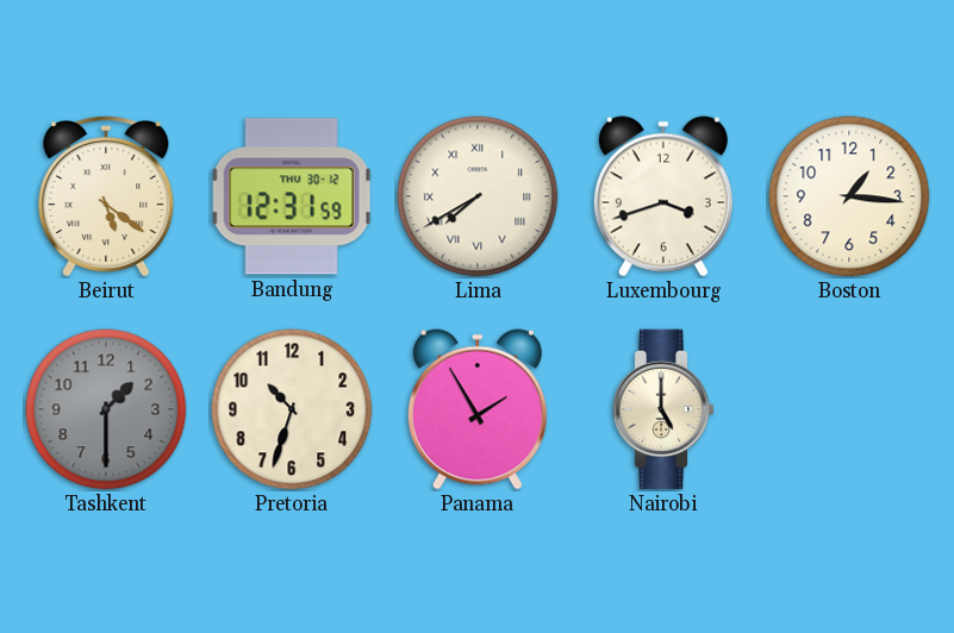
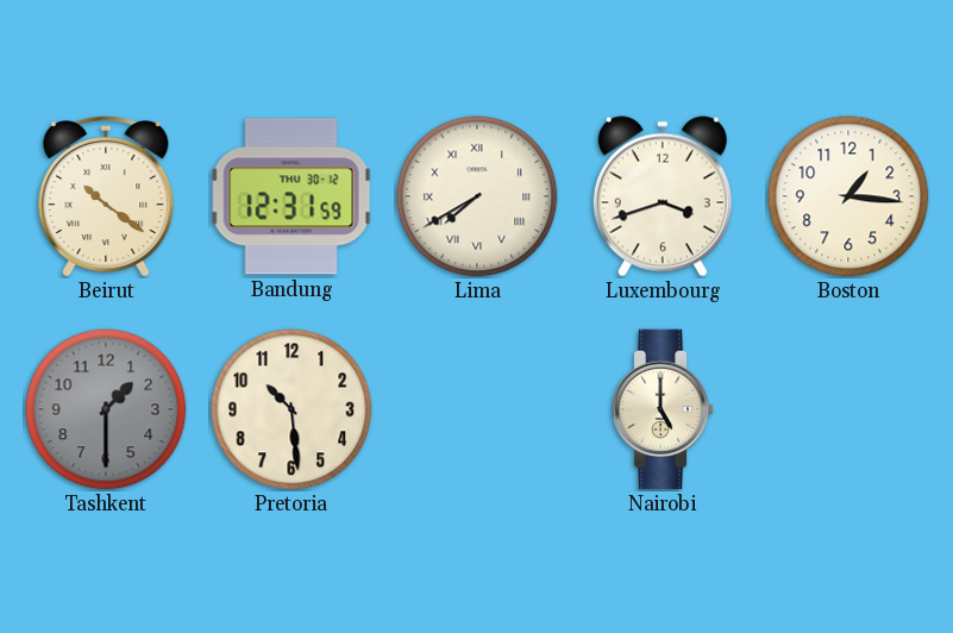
Beirut: 5:21 -> 10:21 (106, 196)
Pretoria: 10:33 -> 10:29 (291, 409)
Panama: 1:55 -> none (478, 409)
